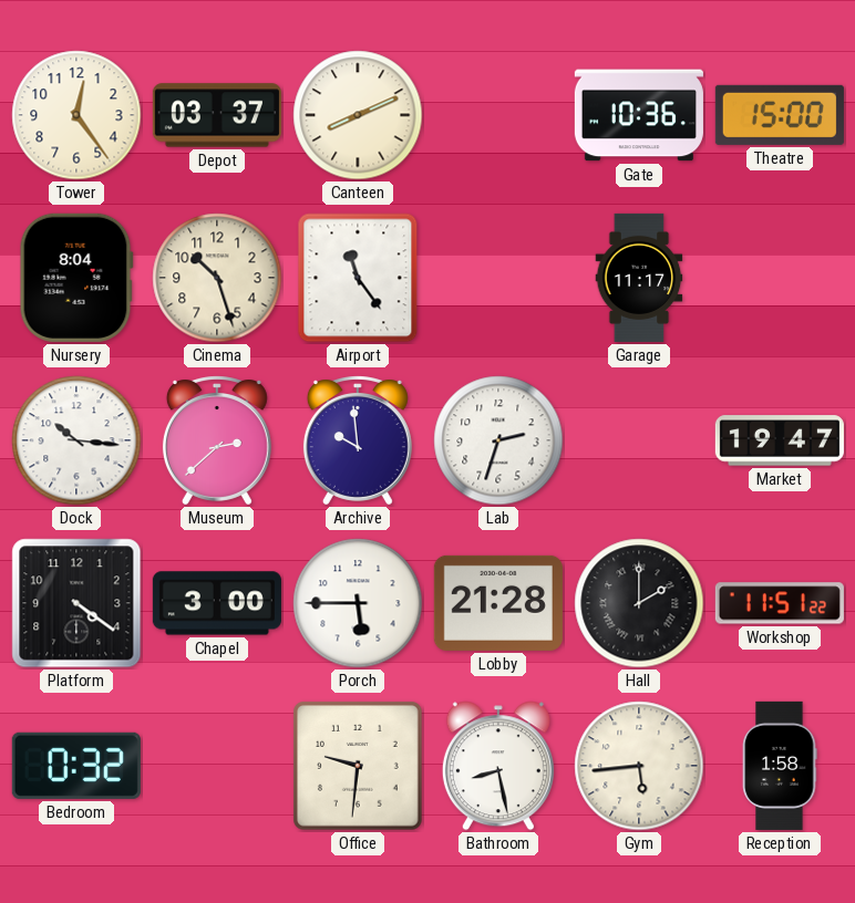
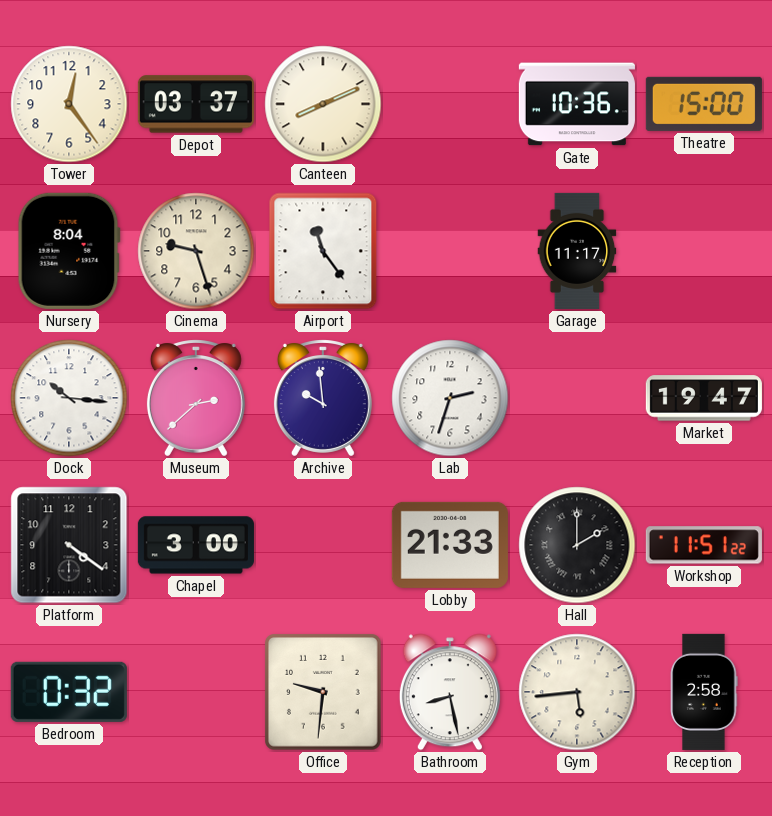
Cinema: 10:27 -> 9:27 (196, 251)
Porch: 5:45 -> none (358, 603)
Lobby: 21:28 -> 21:33 (450, 545)
Reception: 1:58 -> 2:58 (704, 692)
